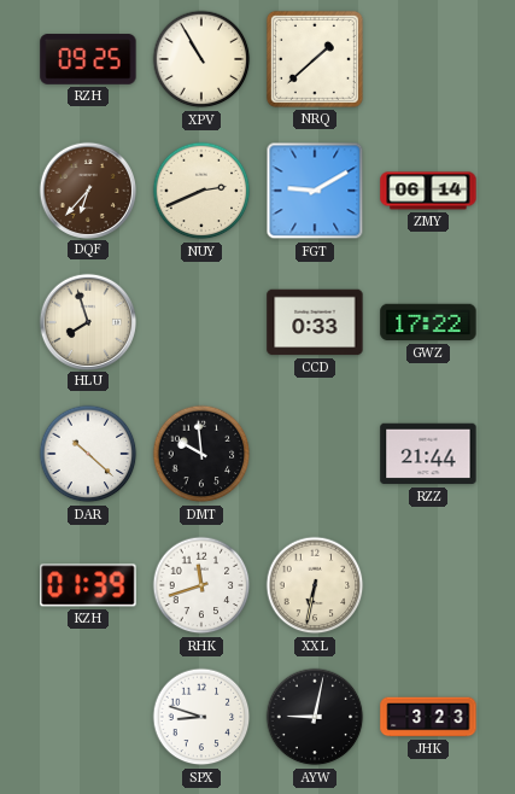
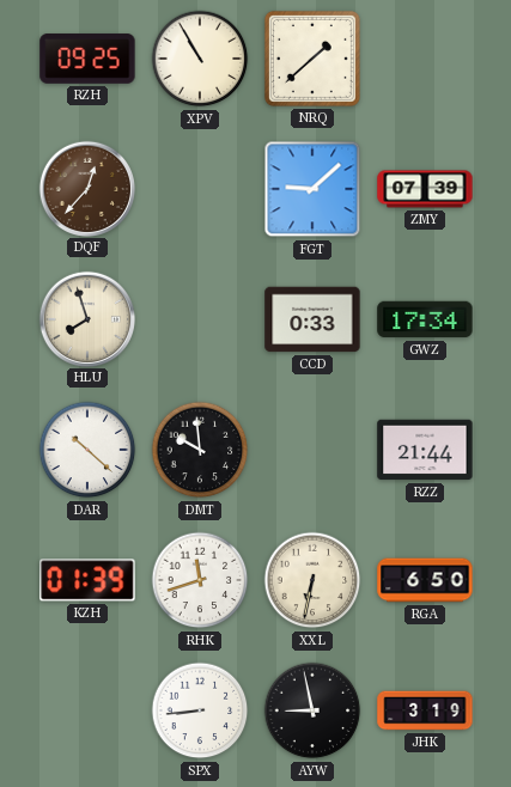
DQF: 6:37 -> 12:37 (86, 188)
NUY: 2:41 -> none (201, 191)
FGT: 9:10 -> 9:08 (312, 189)
ZMY: 06:14 -> 07:39 (425, 189)
GWZ: 17:22 -> 17:34 (425, 319)
RGA: none -> 6:50 (425, 580)
SPX: 8:48 -> 8:44 (200, 710)
AYW: 9:02 -> 8:58 (312, 710)
JHK: 3:23 -> 3:19 (425, 710)
